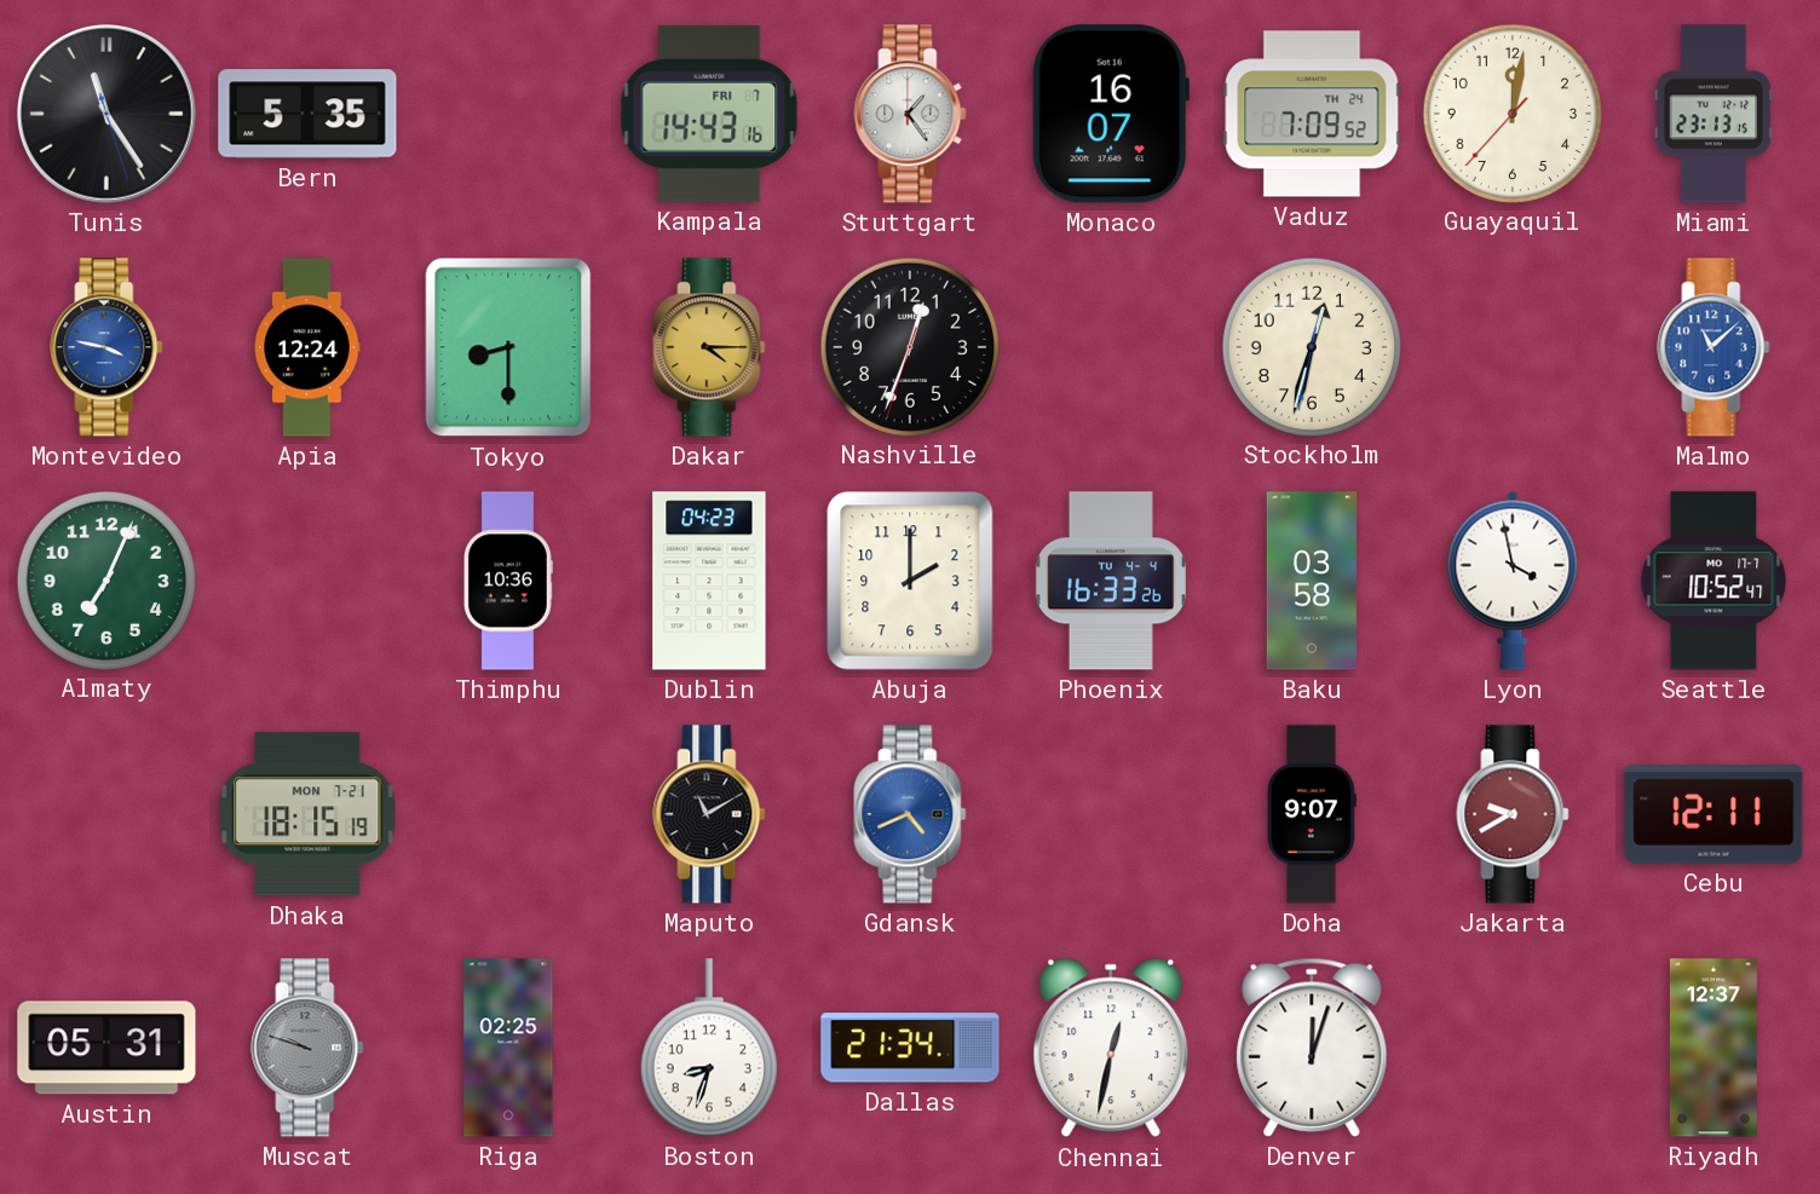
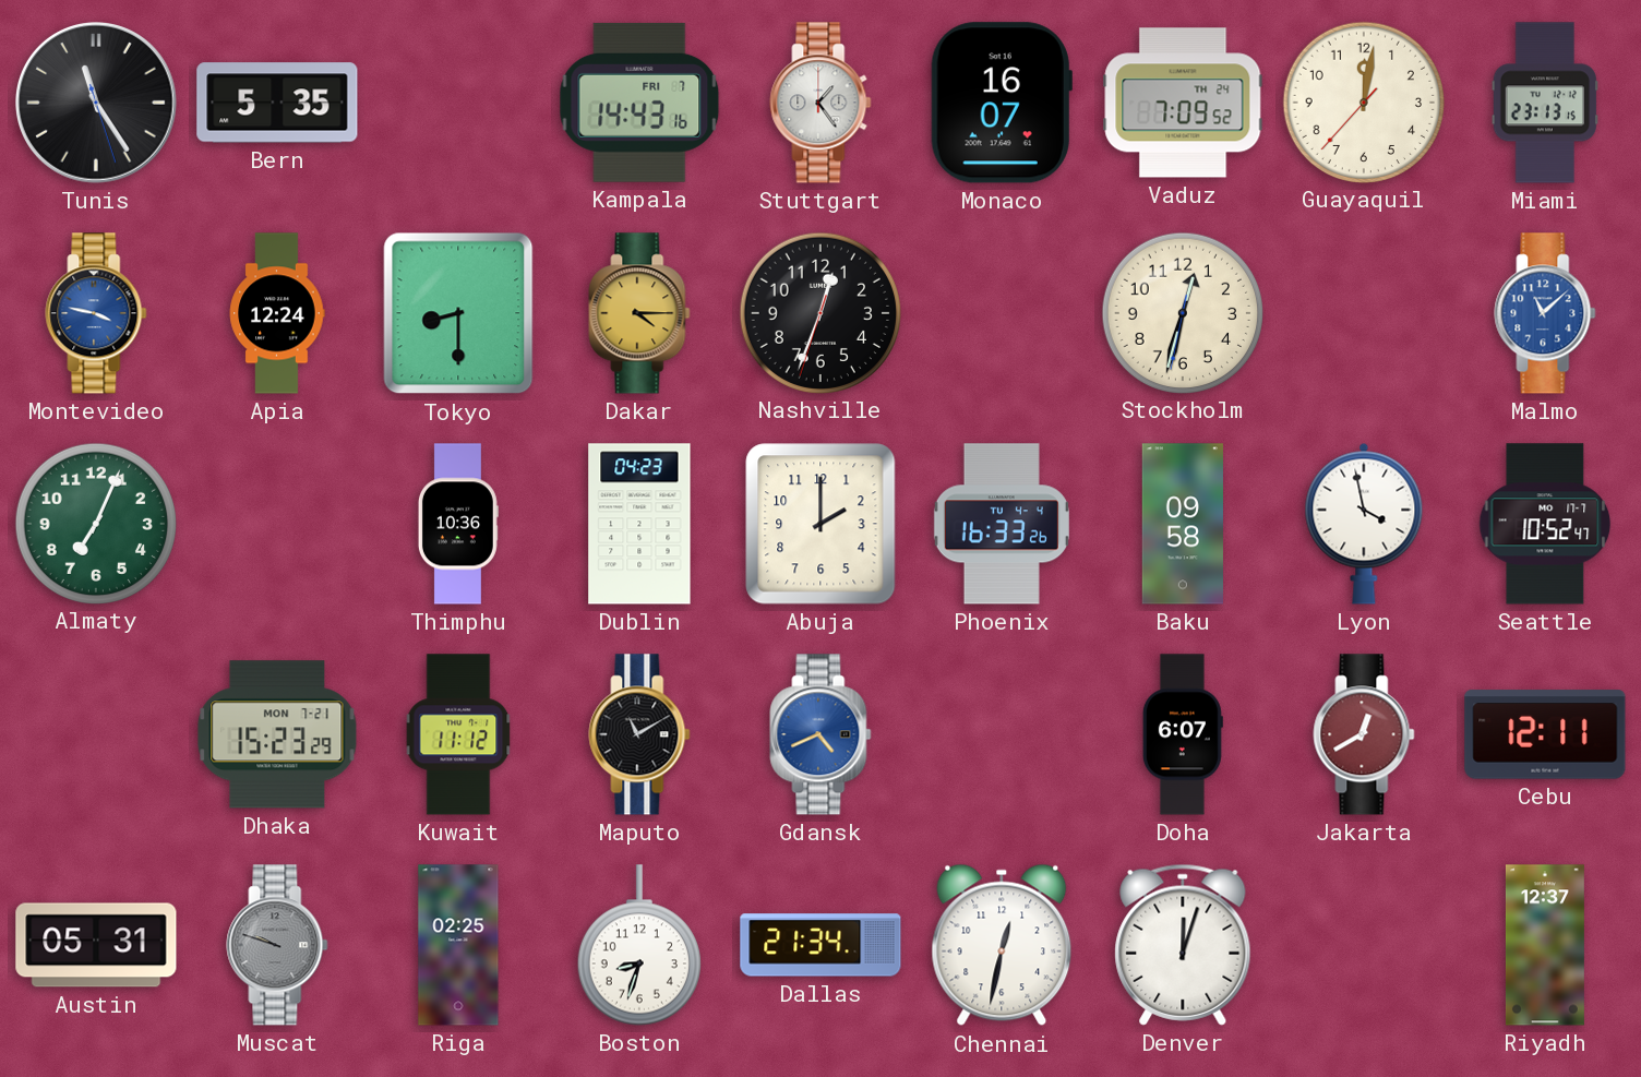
Baku: 03:58 -> 09:58 (1183, 524)
Dhaka: 18:15 -> 15:23 (277, 734)
Kuwait: none -> 11:12 (458, 734)
Doha: 9:07 -> 6:07 (1183, 734)
Jakarta: 9:40 -> 12:40 (1364, 734)
